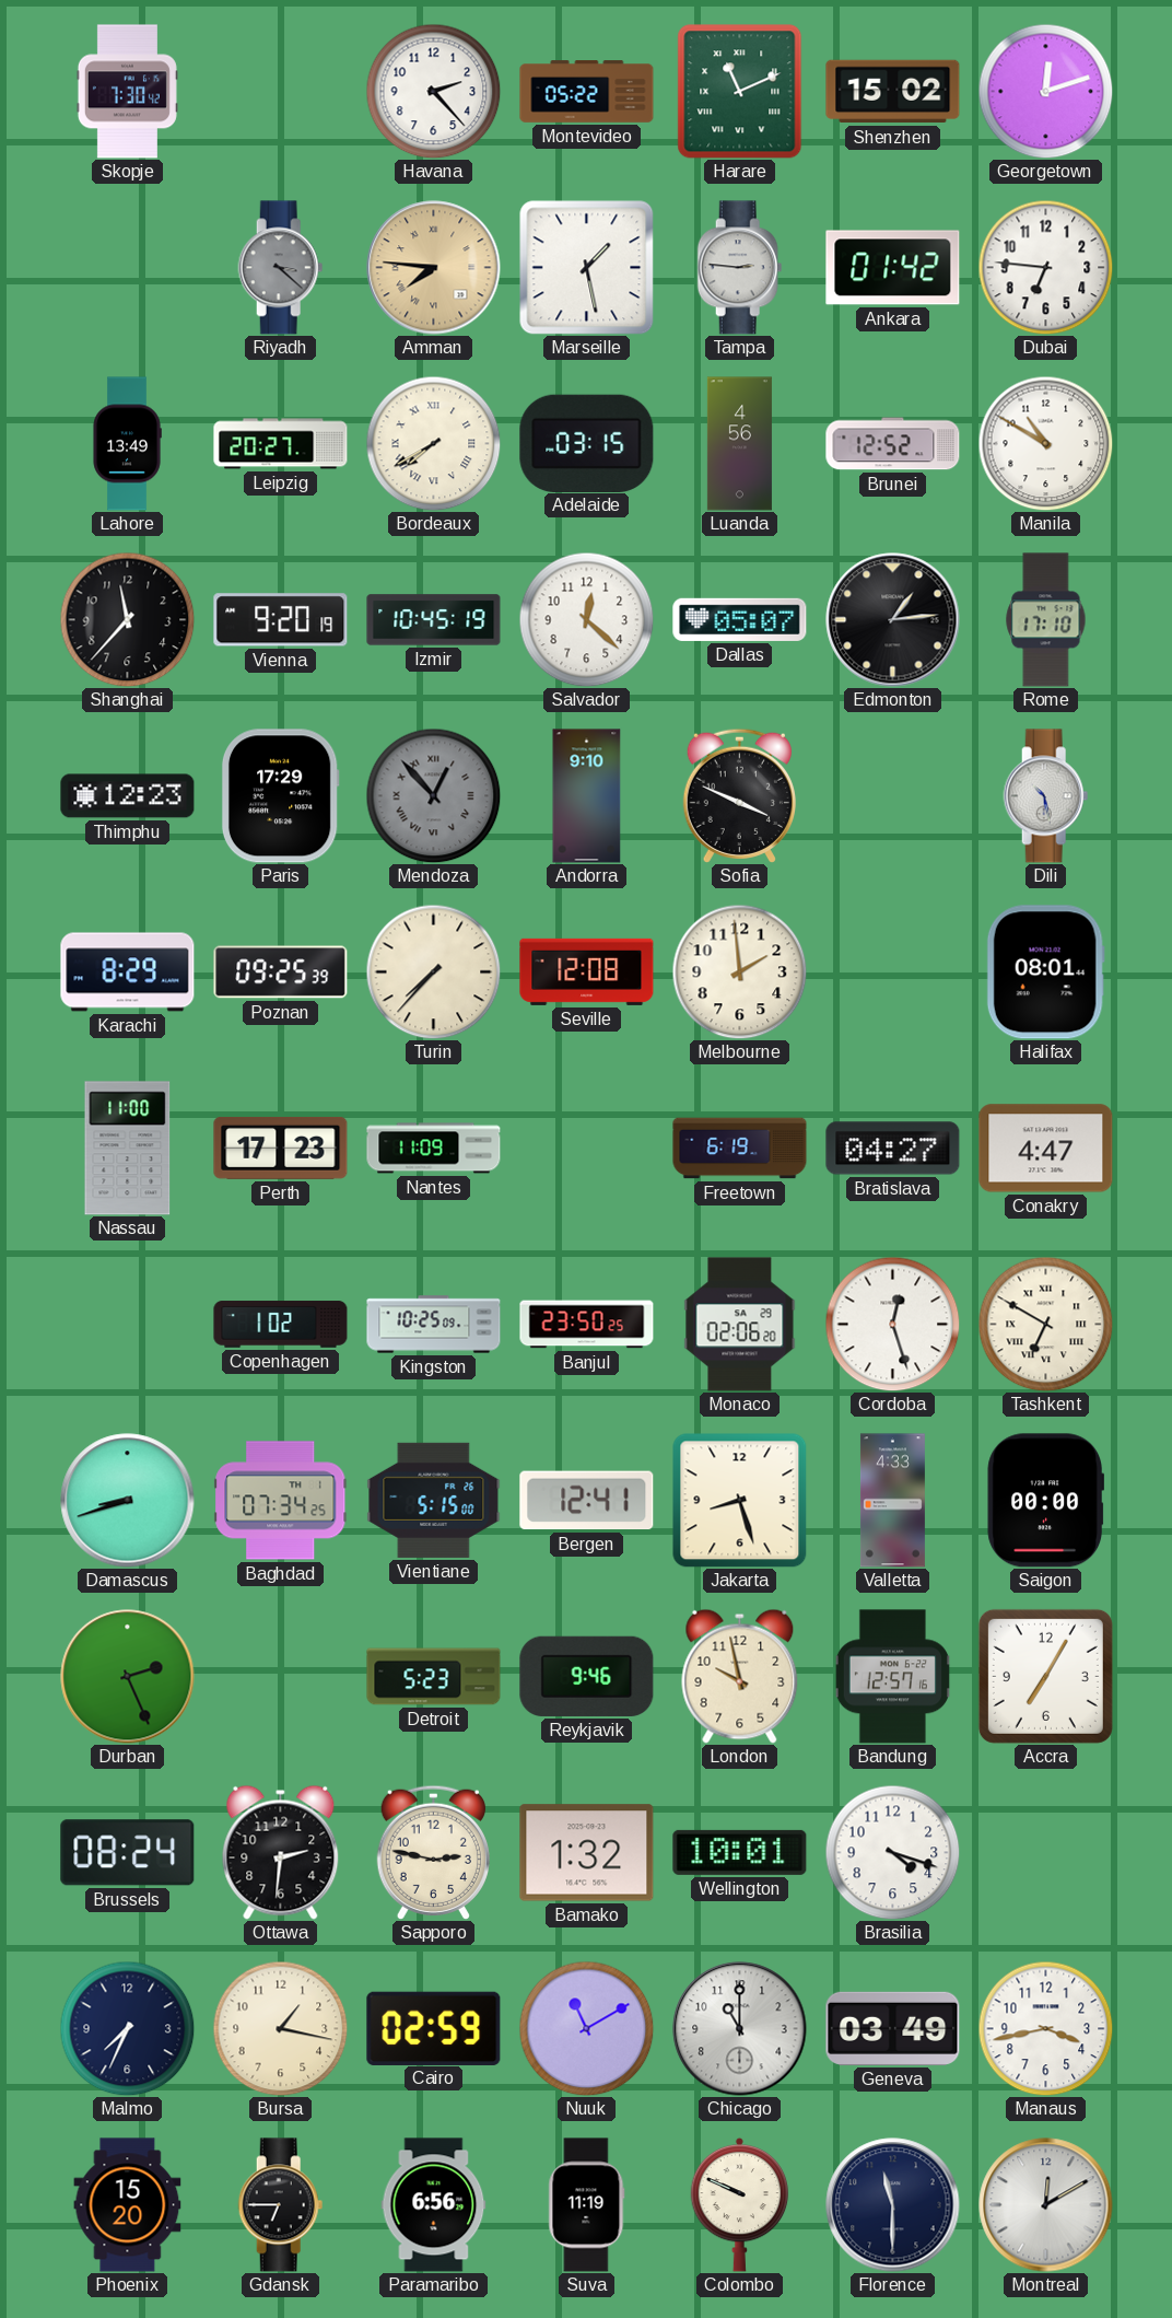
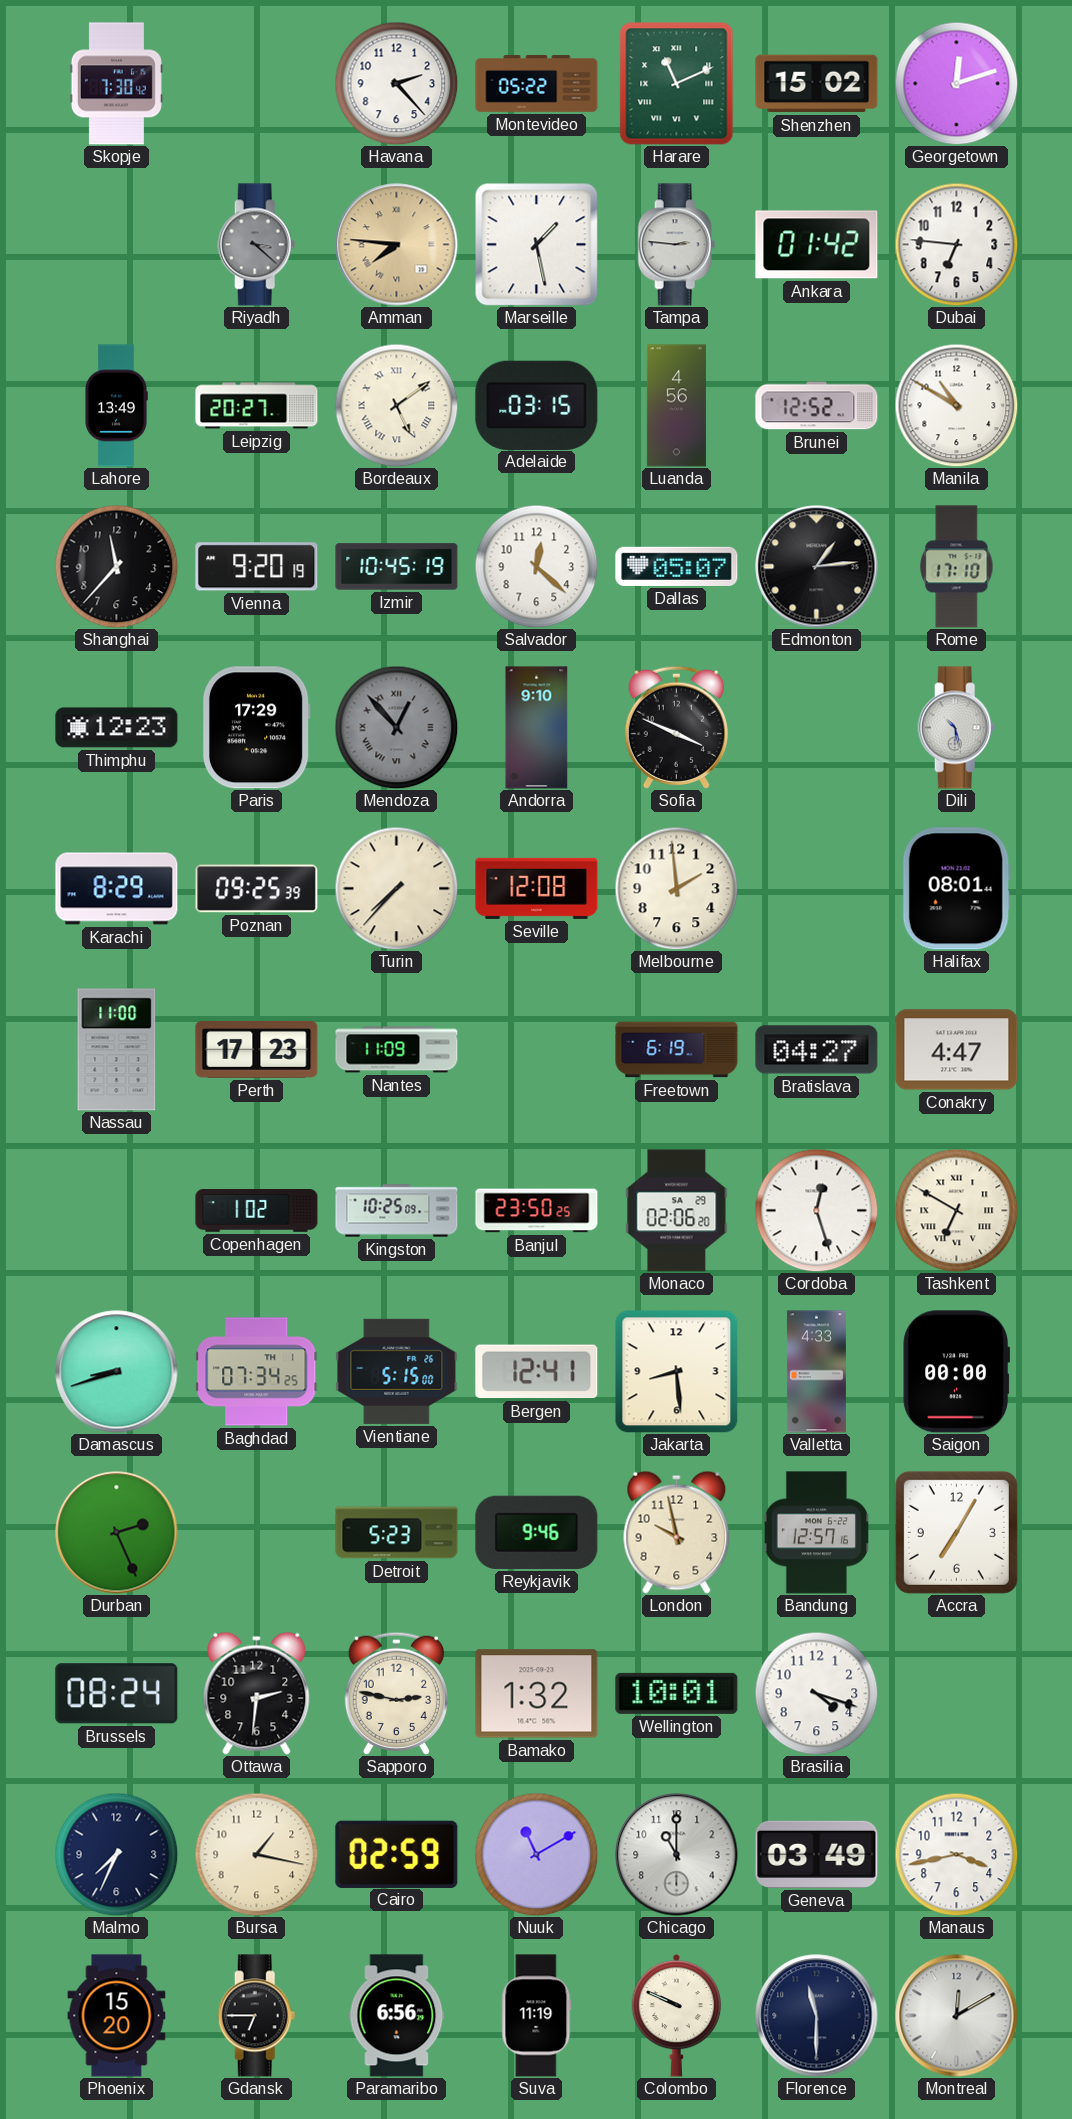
Bordeaux: 7:40 -> 5:09 (396, 405)
Jakarta: 8:27 -> 8:29 (676, 1371)
